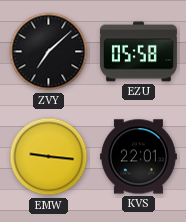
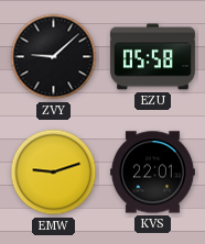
ZVY: 7:08 -> 9:08 (54, 57)
EMW: 9:16 -> 9:12 (54, 173)
